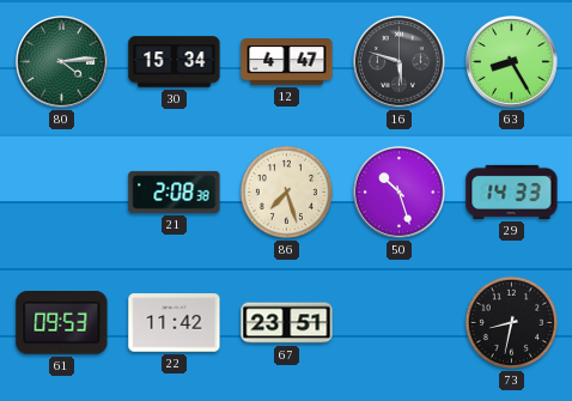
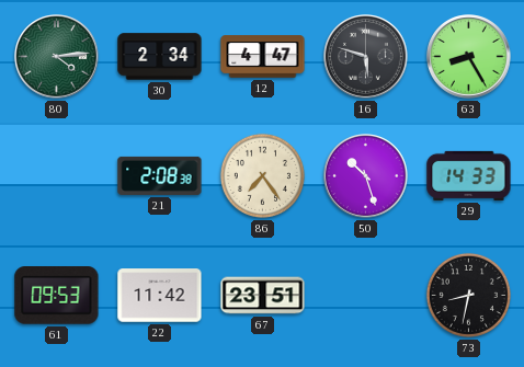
30: 15:34 -> 2:34 (160, 57)
86: 7:27 -> 7:24 (262, 175)
